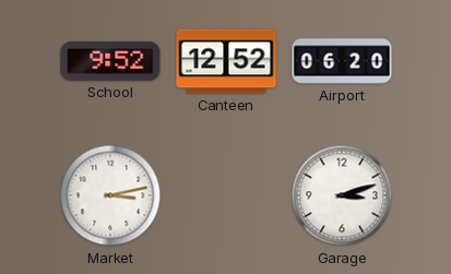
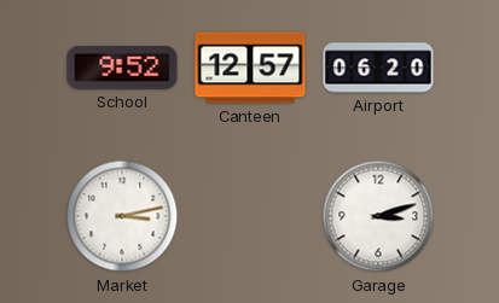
Canteen: 12:52 -> 12:57 (250, 68)
